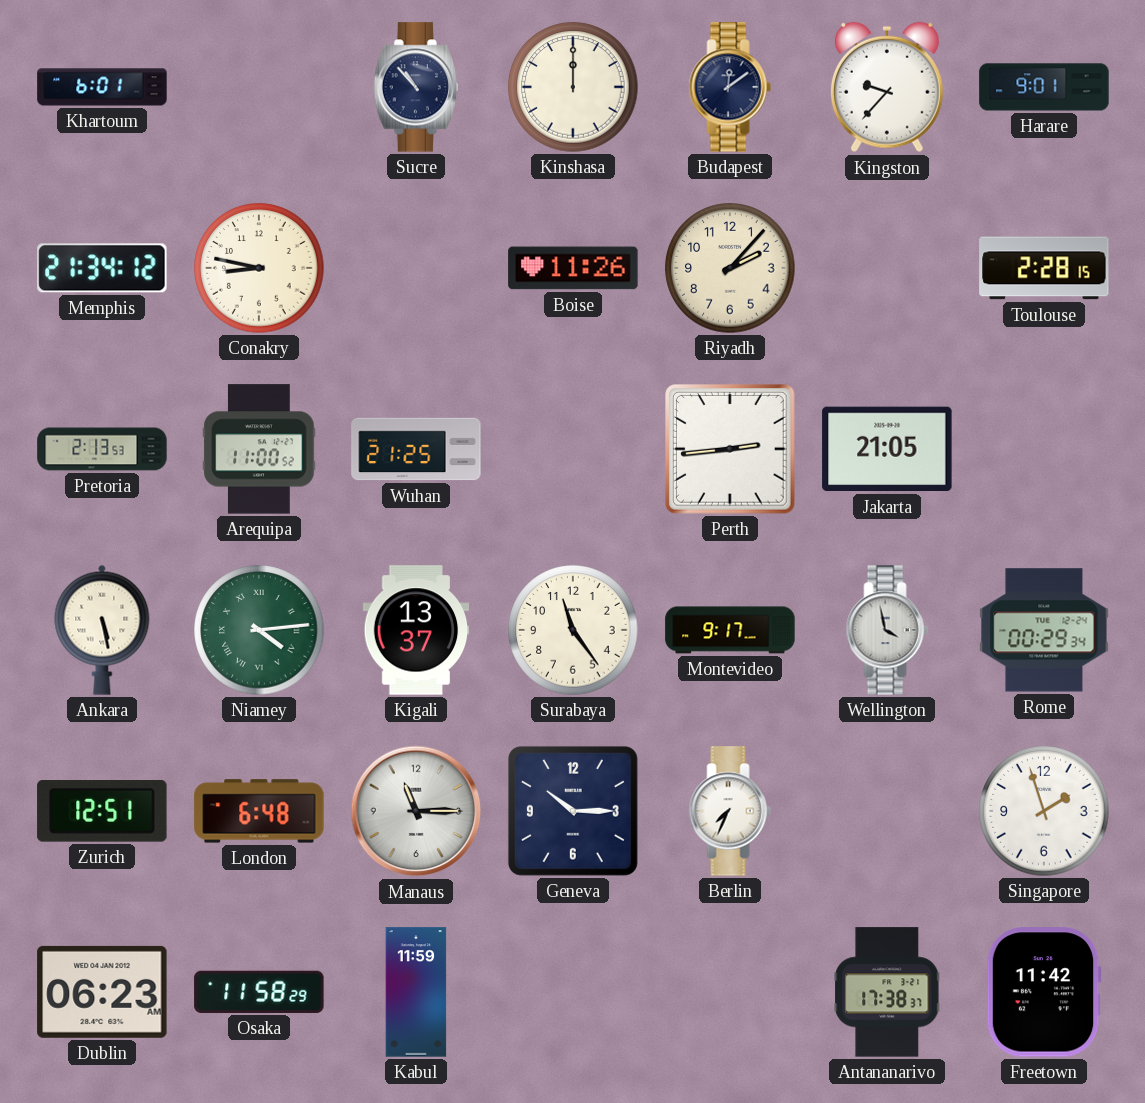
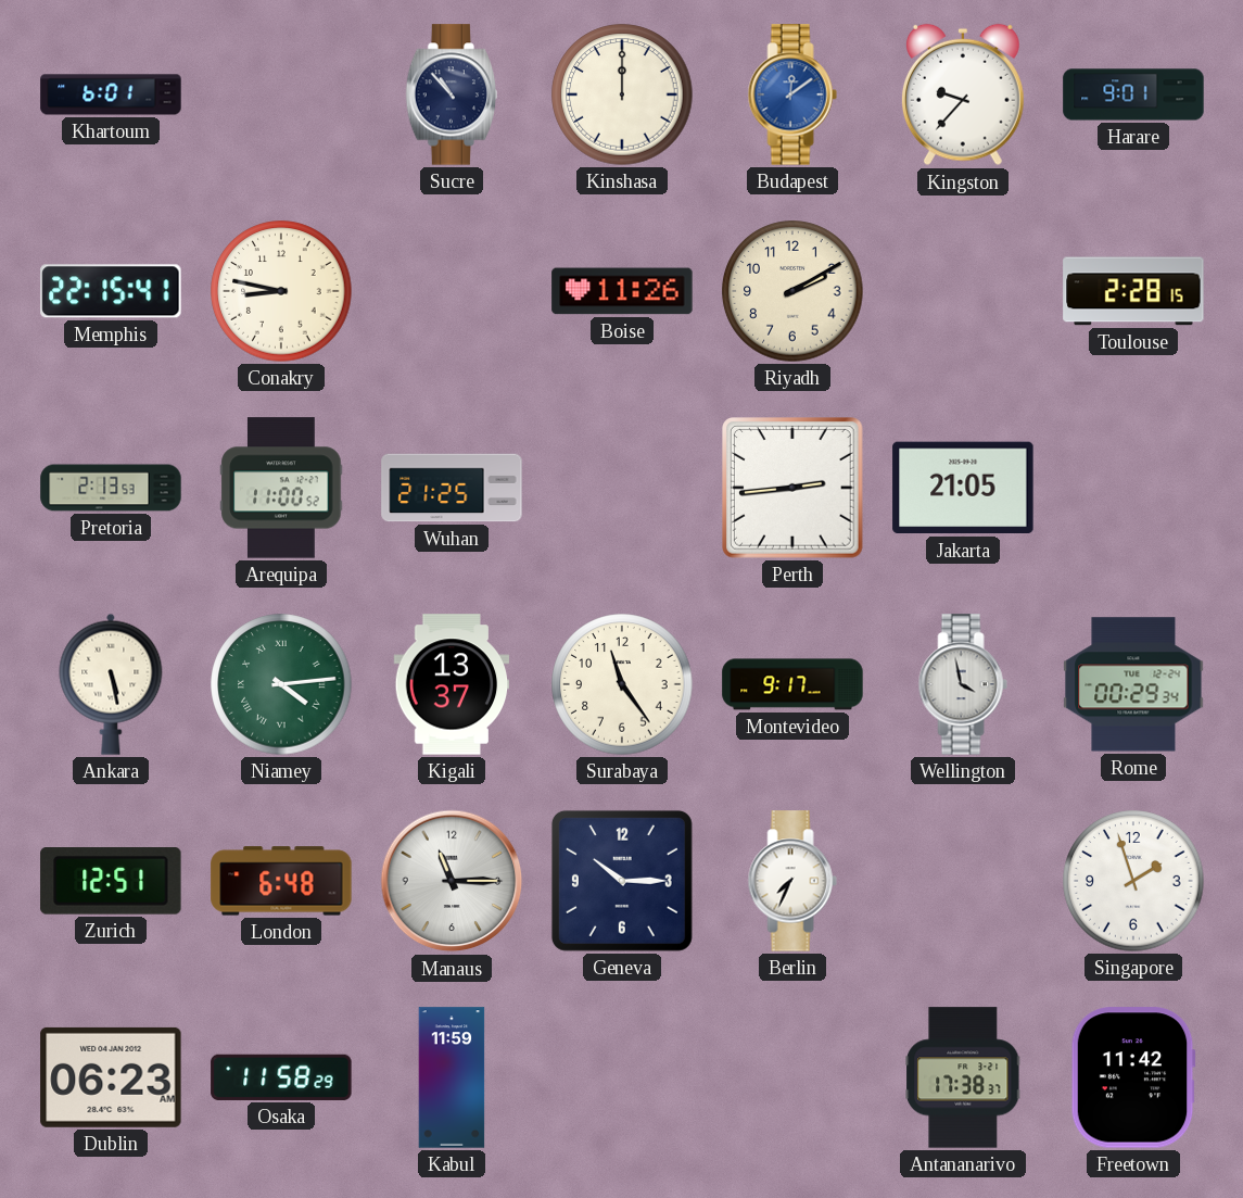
Budapest dial: navy -> blue (792, 94)
Memphis: 21:34 -> 22:15 (111, 291)
Riyadh: 2:07 -> 2:10 (792, 291)
